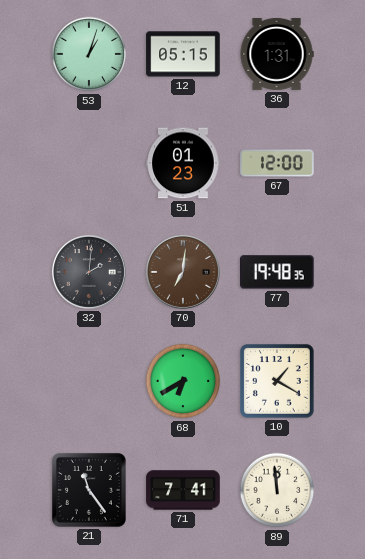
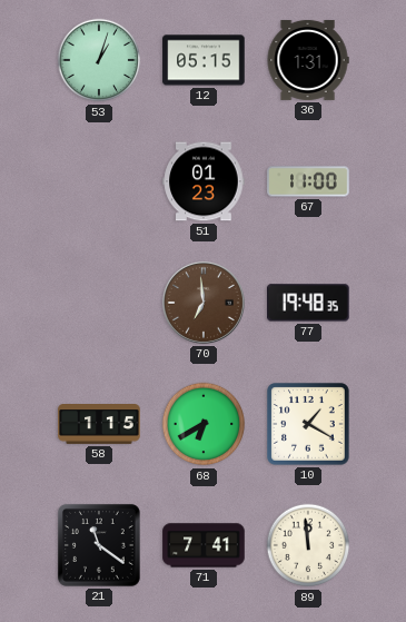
67: 12:00 -> 11:00 (308, 181)
32: 2:01 -> none (89, 272)
70: 7:01 -> 6:59 (204, 303)
58: none -> 1:15 (99, 425)
21: 11:24 -> 11:21 (99, 545)
